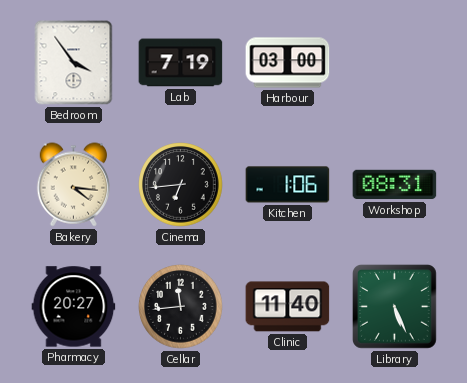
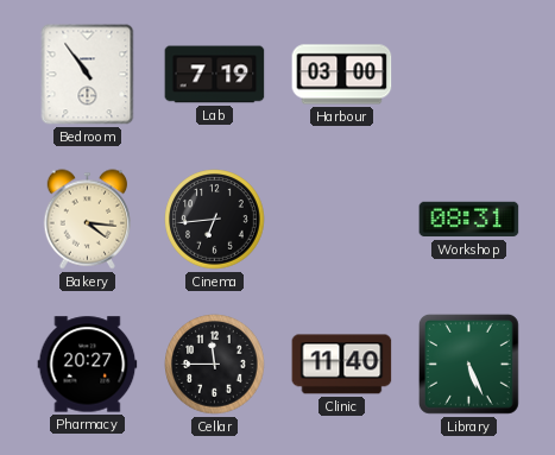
Bedroom: 3:54 -> 10:54 (88, 75)
Kitchen: 1:06 -> none (288, 185)
Cellar: 11:44 -> 11:45 (215, 365)
